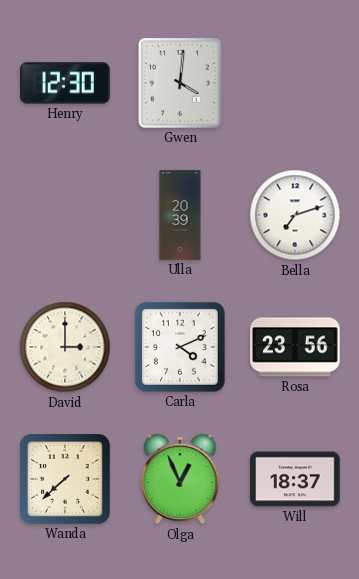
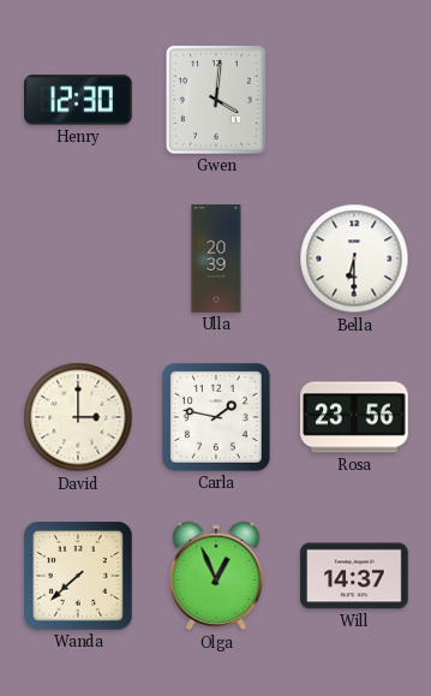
Bella: 7:12 -> 6:30 (354, 258)
Carla: 4:11 -> 1:47 (217, 418)
Will: 18:37 -> 14:37 (354, 576)
